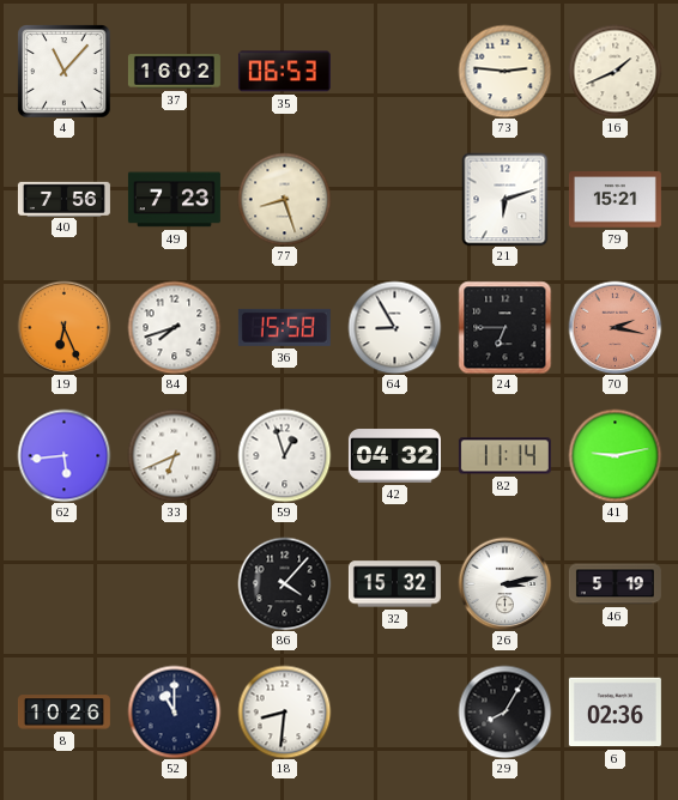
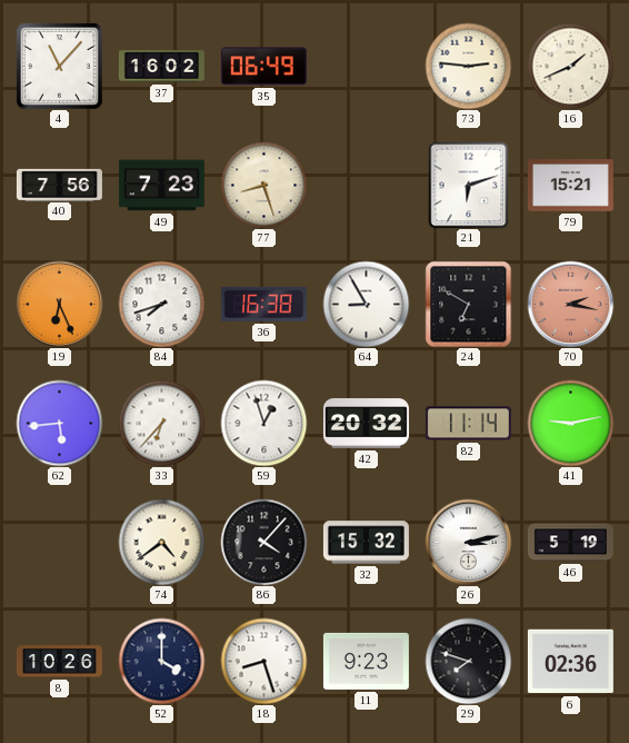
35: 06:53 -> 06:49 (263, 67)
36: 15:58 -> 16:38 (263, 304)
24: 6:45 -> 6:50 (468, 304)
33: 6:41 -> 6:37 (161, 423)
42: 04:32 -> 20:32 (366, 424)
74: none -> 4:39 (161, 542)
52: 11:00 -> 4:00 (161, 661)
18: 8:31 -> 8:27 (263, 661)
11: none -> 9:23 (366, 661)
29: 8:05 -> 7:48 (468, 661)
